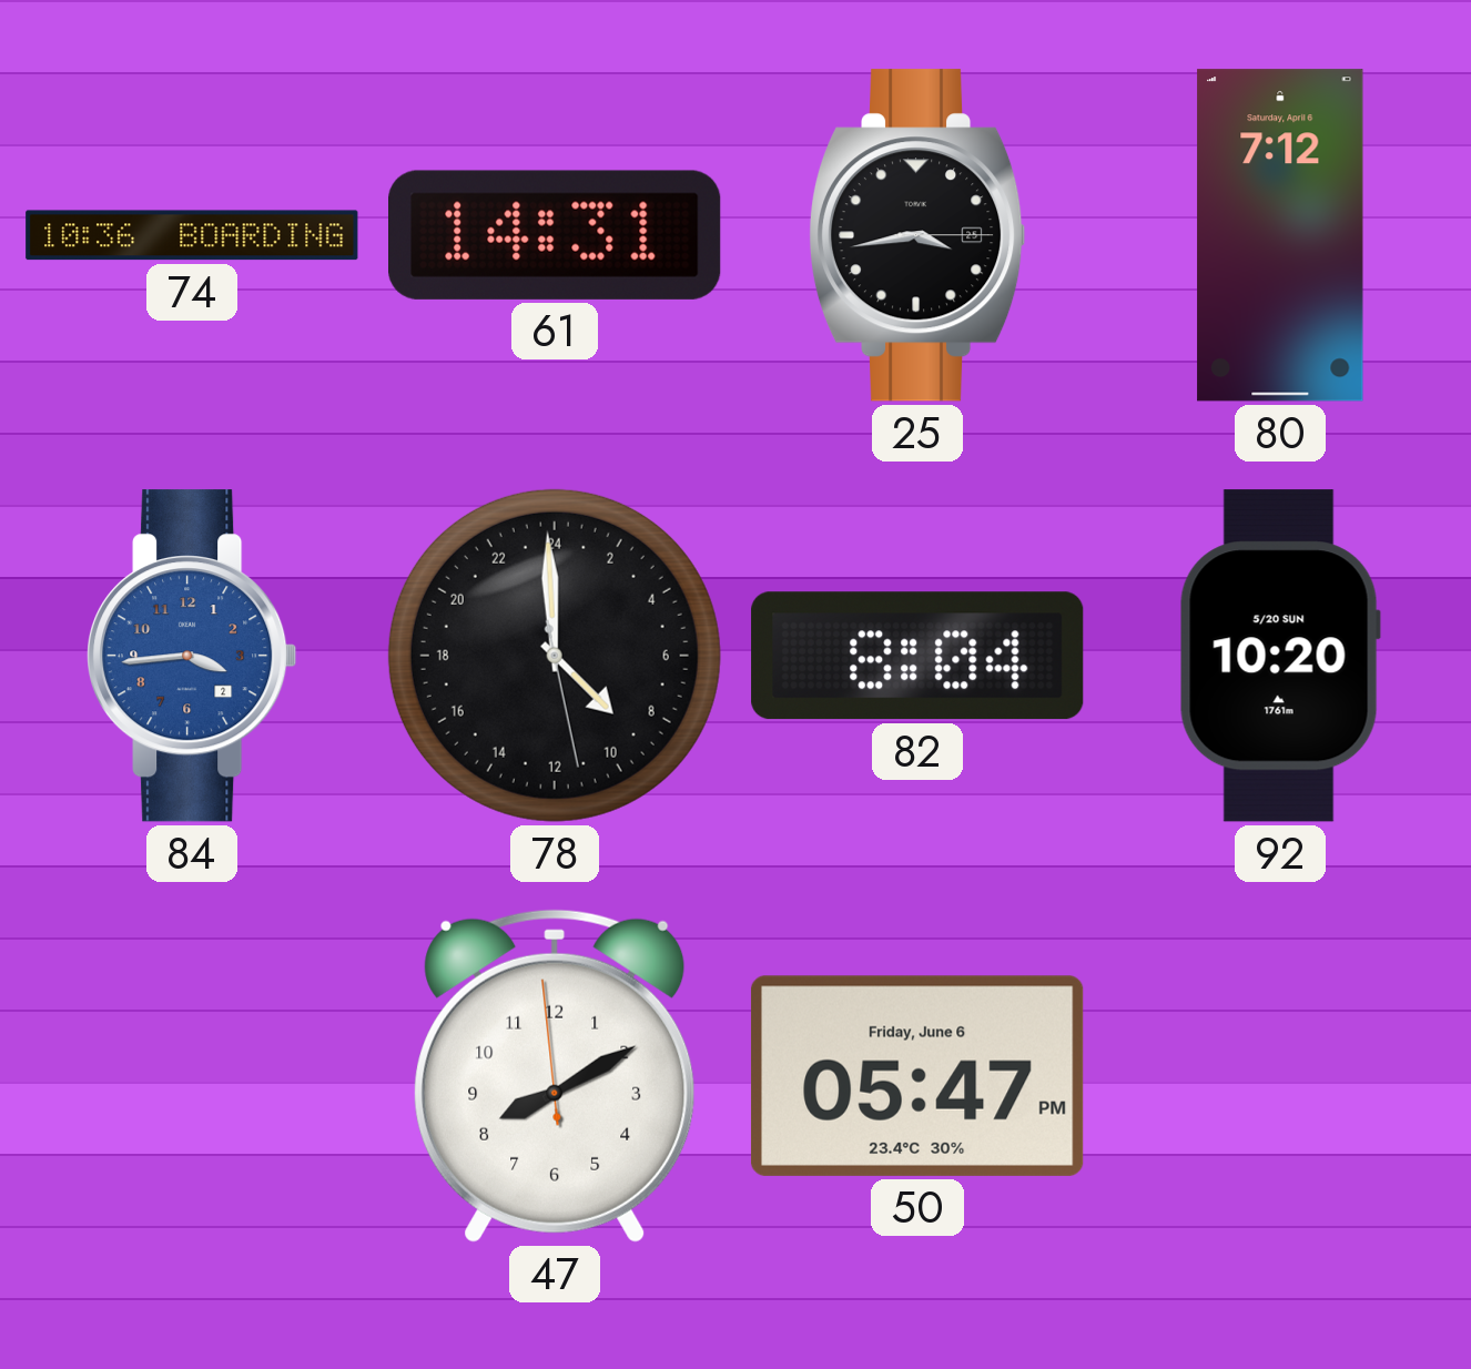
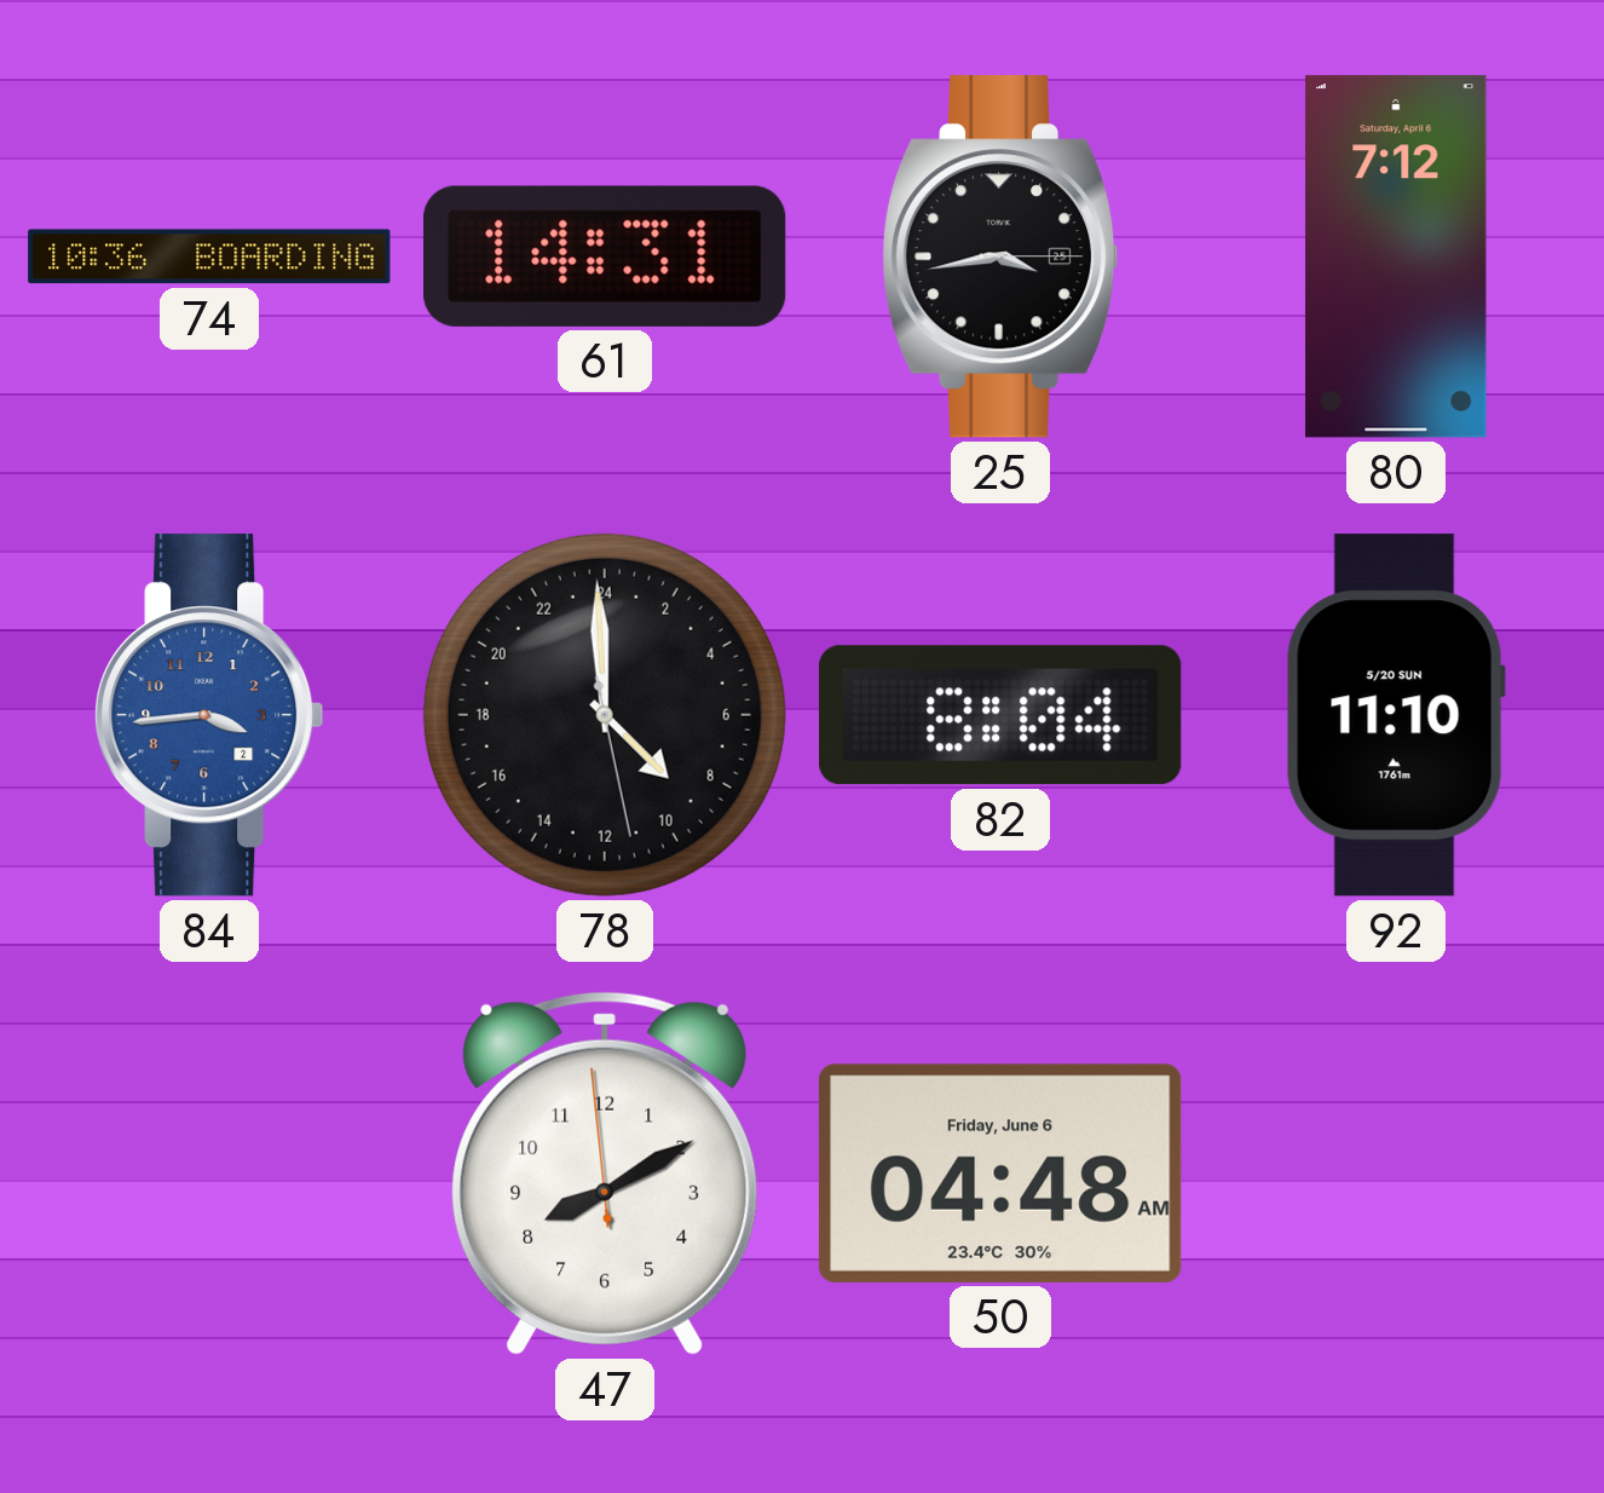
92: 10:20 -> 11:10 (1396, 715)
50: 05:47 -> 04:48 (1000, 1174)
